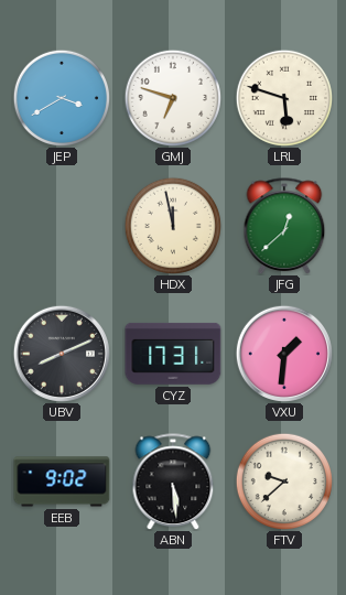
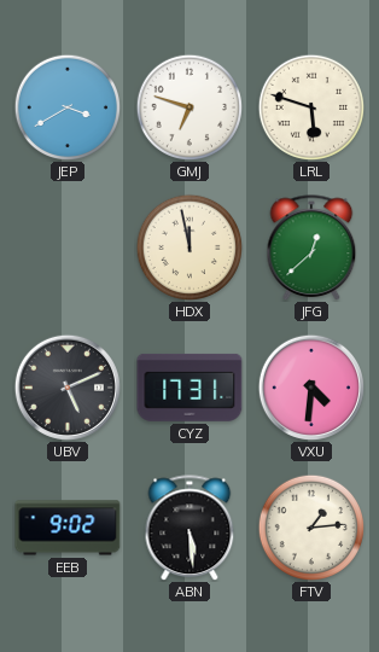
UBV: 8:11 -> 5:11 (68, 388)
VXU: 1:31 -> 4:31 (311, 388)
FTV: 9:38 -> 1:14 (310, 526)
